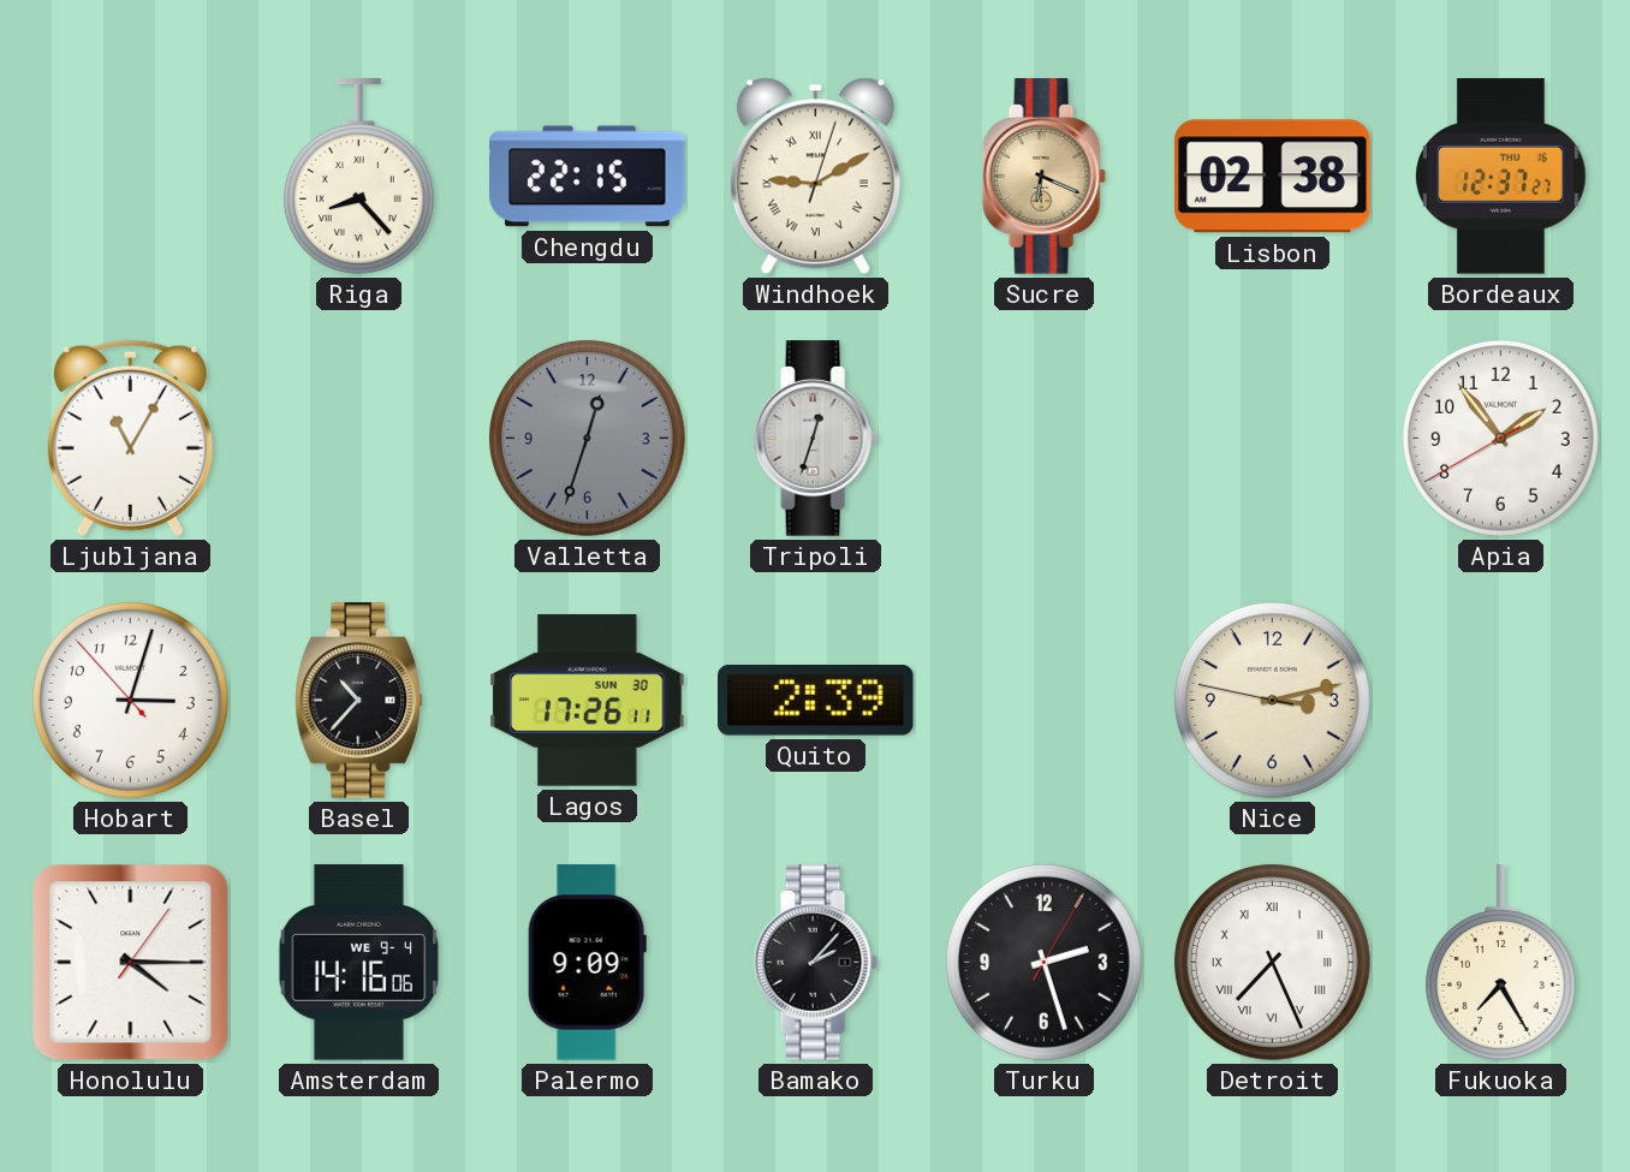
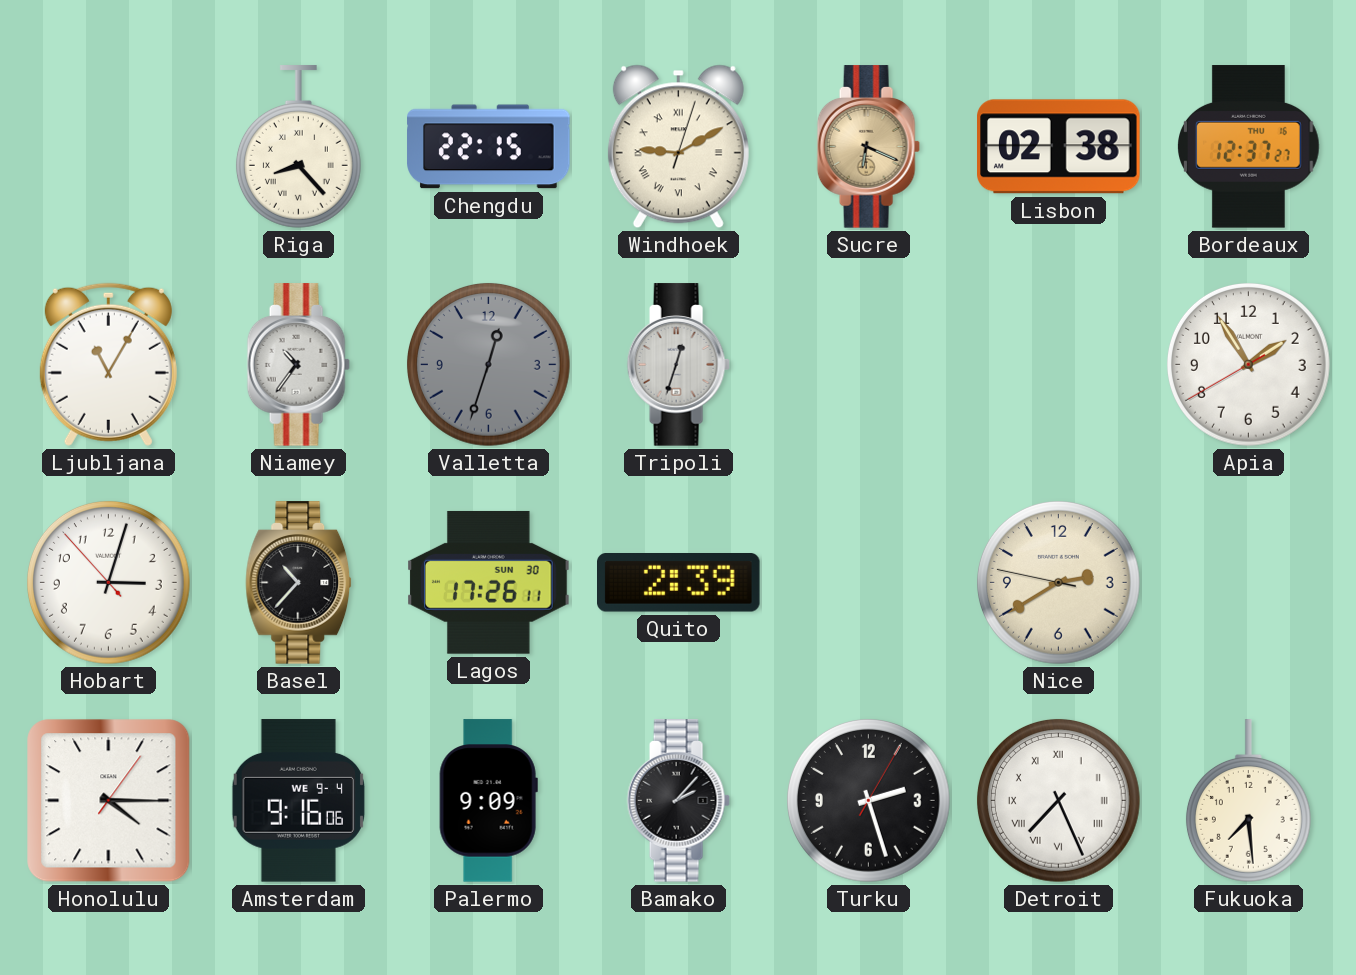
Niamey: none -> 10:36 (298, 365)
Apia: 1:53 -> 1:54 (1248, 364)
Nice: 3:12 -> 2:39 (1058, 582)
Amsterdam: 14:16 -> 9:16 (298, 801)
Fukuoka: 7:25 -> 7:29 (1248, 801)
